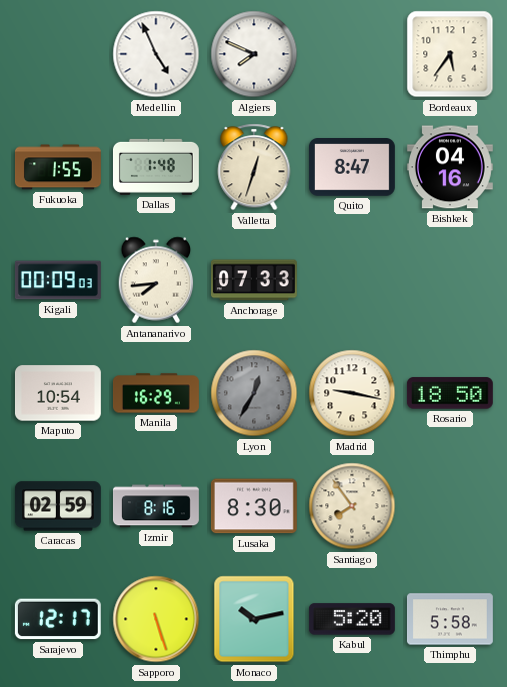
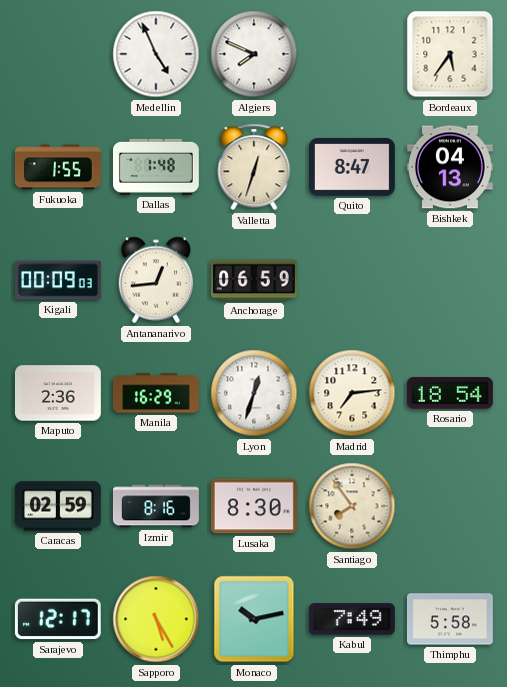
Bishkek: 04:16 -> 04:13 (450, 167)
Antananarivo: 7:44 -> 12:44 (156, 280)
Anchorage: 07:33 -> 06:59 (254, 280)
Maputo: 10:54 -> 2:36 (58, 393)
Lyon: 12:35 -> 12:33 (254, 393)
Lyon dial: grey -> white (254, 393)
Madrid: 9:17 -> 7:14 (352, 393)
Rosario: 18:50 -> 18:54 (450, 393)
Sapporo: 5:27 -> 5:25 (156, 619)
Kabul: 5:20 -> 7:49 (352, 619)
